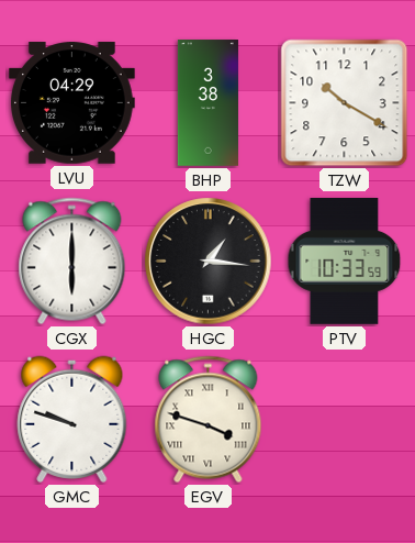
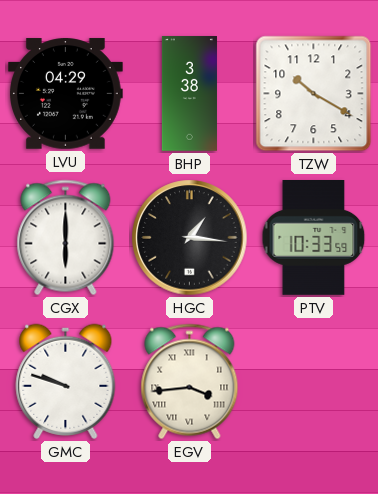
EGV: 3:48 -> 3:44 (190, 382)
